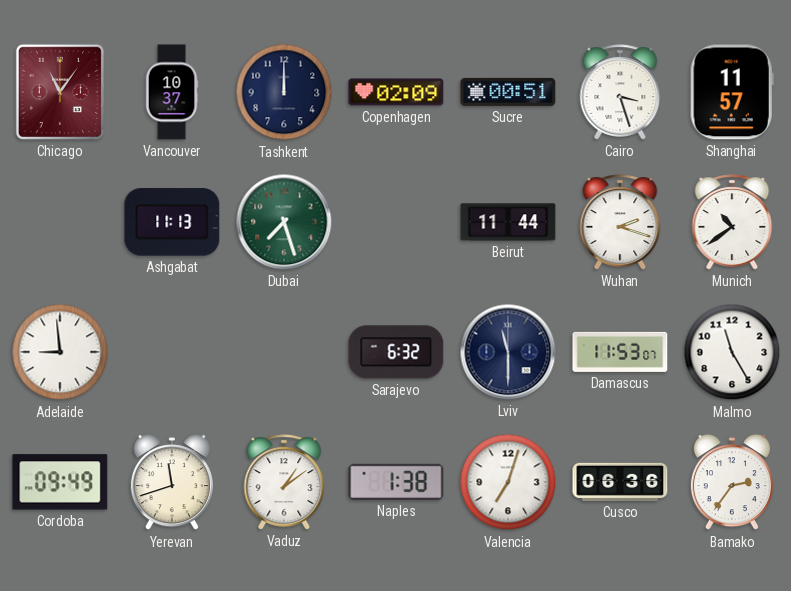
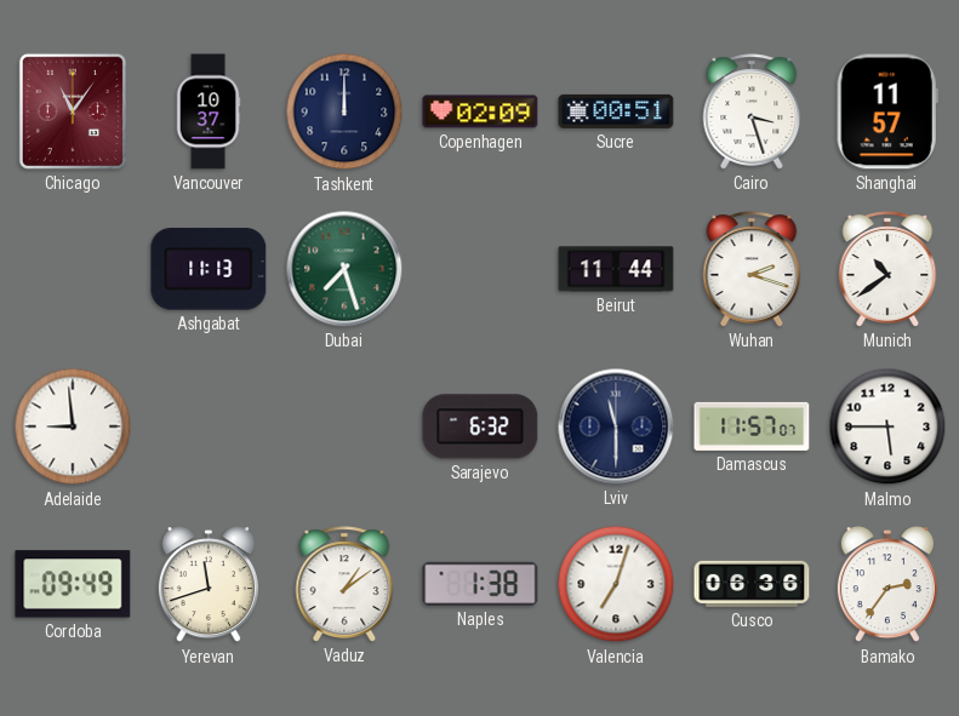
Damascus: 11:53 -> 11:57 (752, 426)
Malmo: 11:25 -> 5:45 (887, 426)
